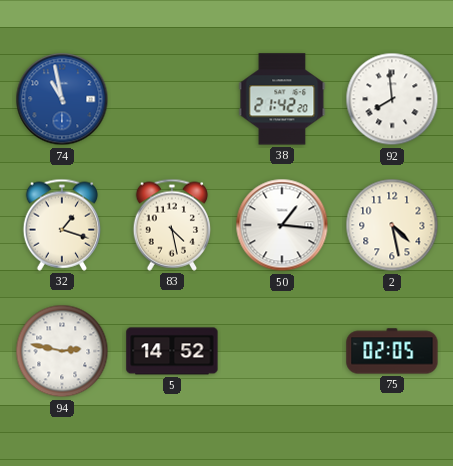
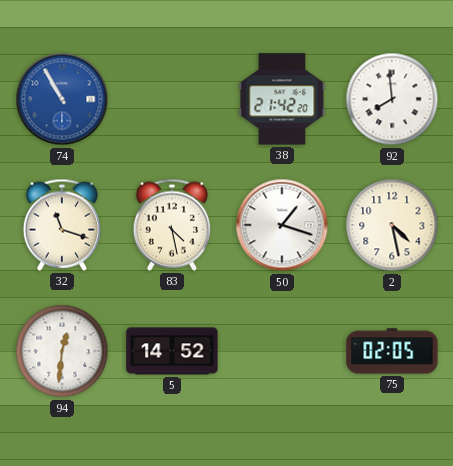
74: 10:58 -> 10:55 (62, 99)
32: 1:18 -> 11:18 (61, 225)
50: 1:16 -> 1:18 (282, 225)
94: 2:47 -> 12:31 (62, 351)
